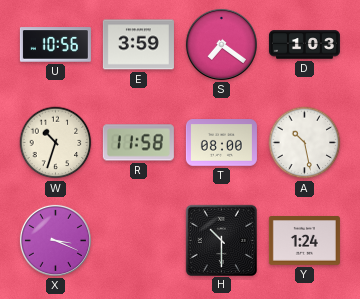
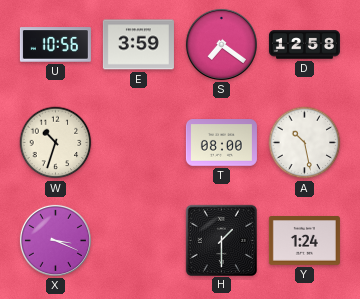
D: 1:03 -> 12:58 (304, 45)
R: 11:58 -> none (138, 143)
H: 10:30 -> 1:30 (221, 240)
